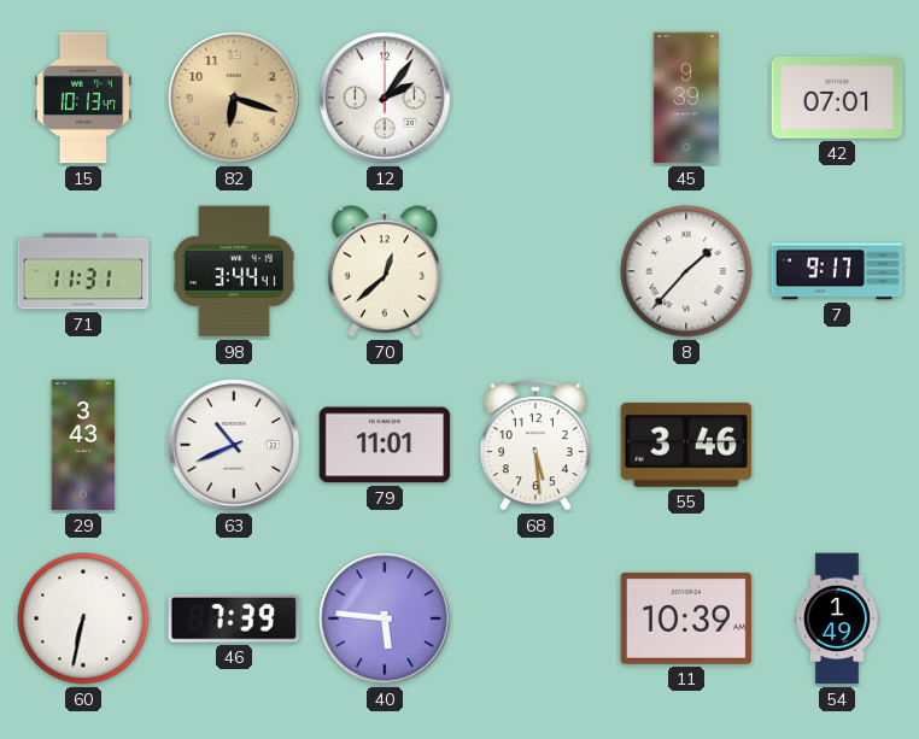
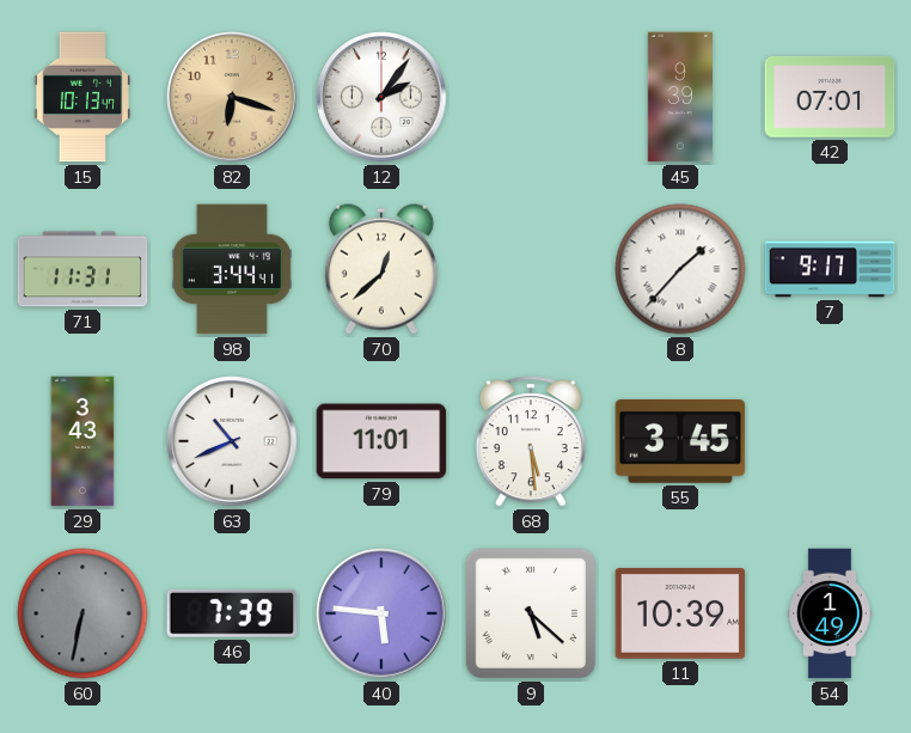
55: 3:46 -> 3:45 (680, 441)
60 dial: white -> grey (82, 613)
9: none -> 5:22 (531, 613)
